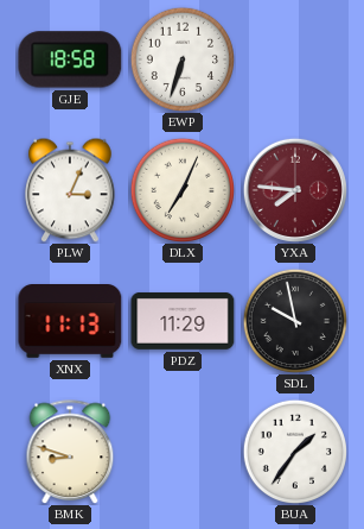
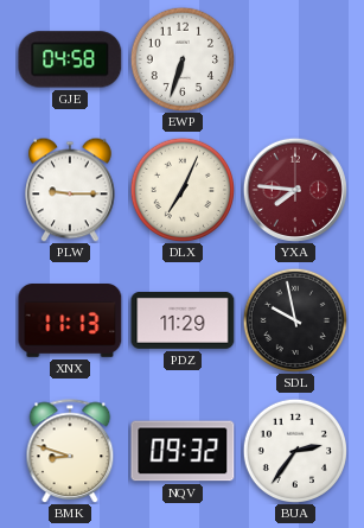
GJE: 18:58 -> 04:58 (70, 59)
PLW: 3:04 -> 9:15 (71, 190)
NQV: none -> 09:32 (183, 451)
BUA: 1:36 -> 2:36 (294, 450)
